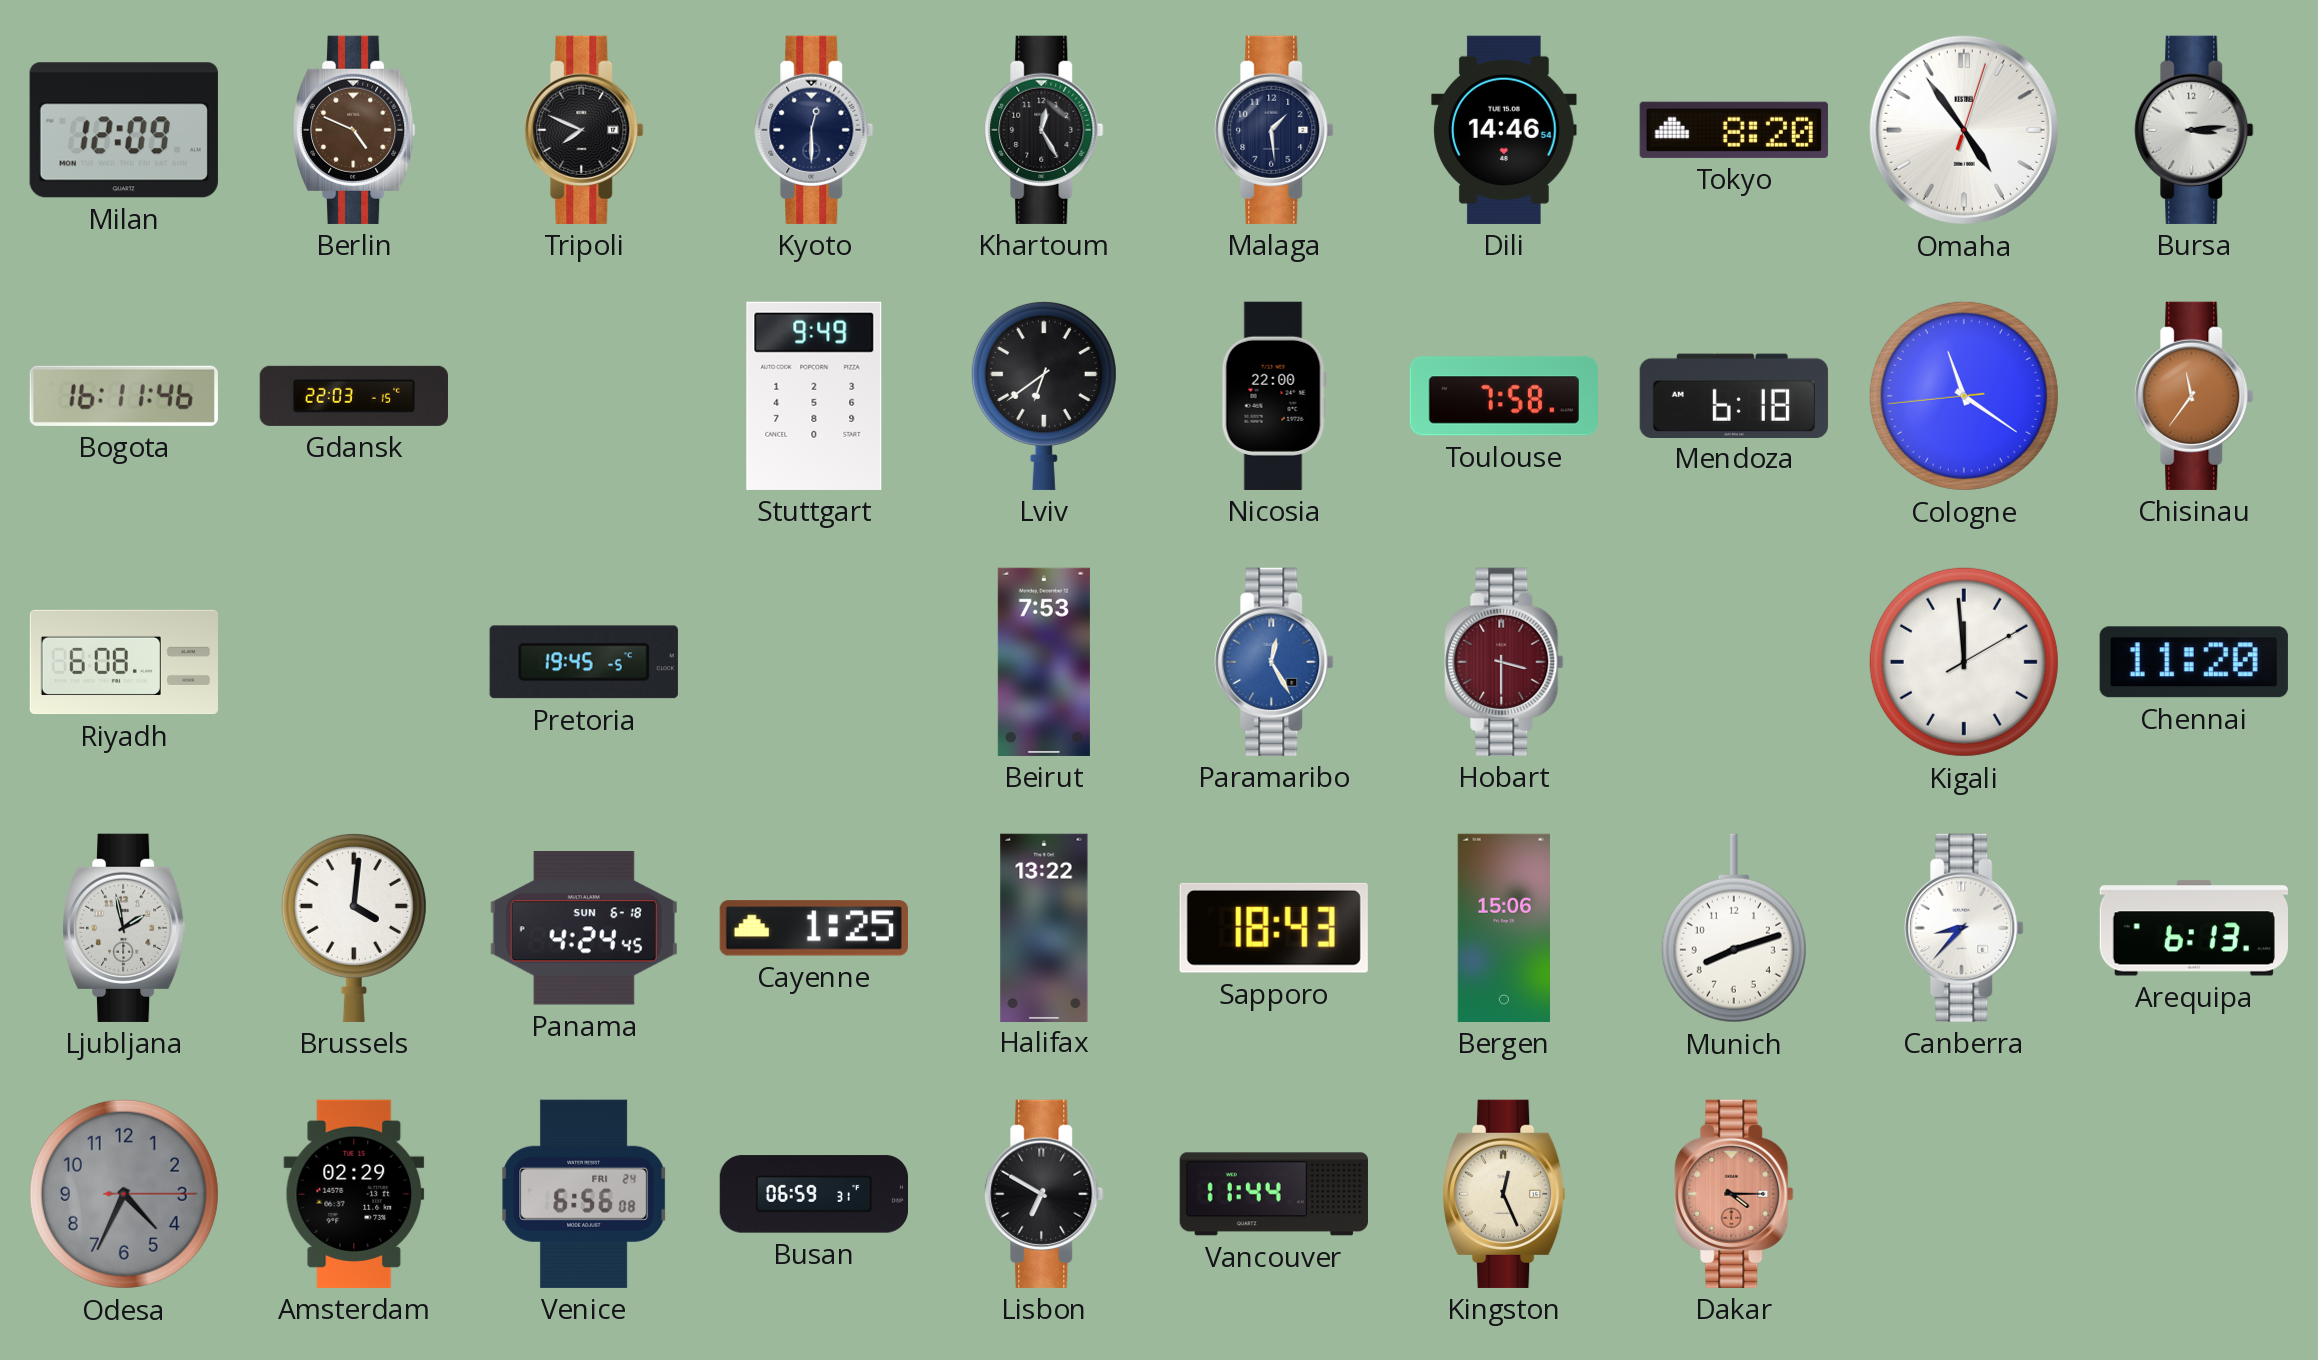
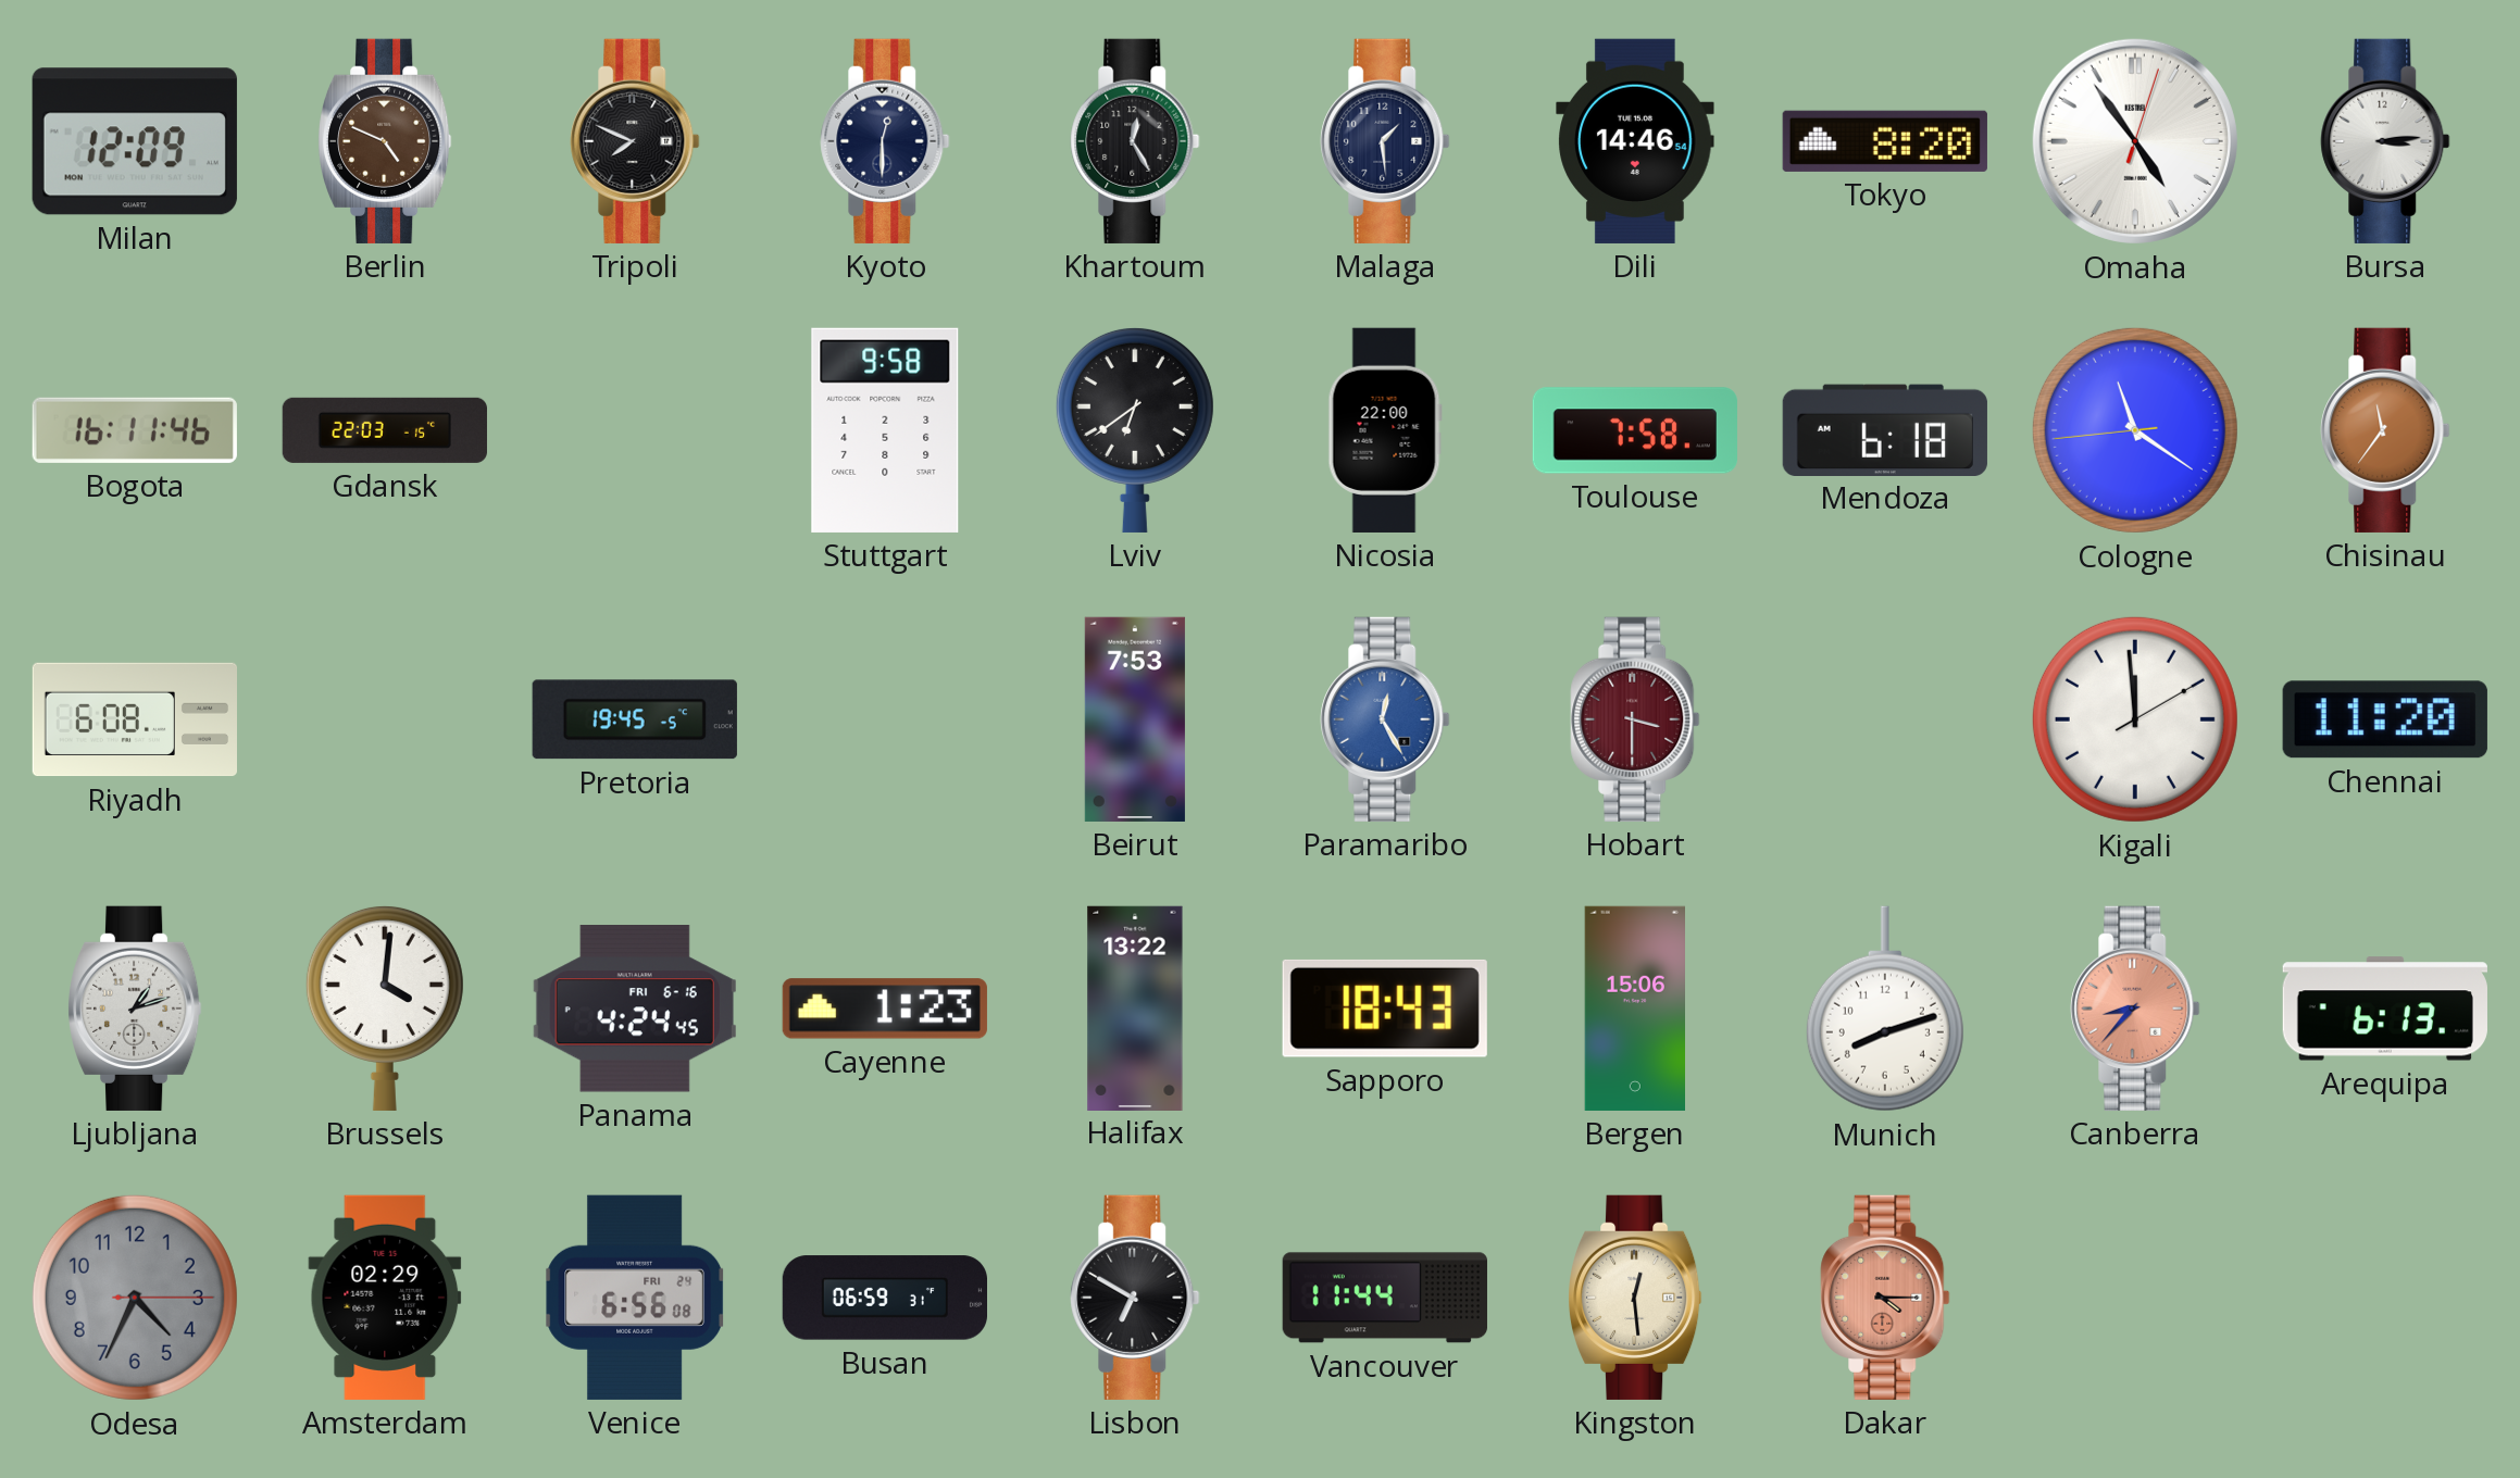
Stuttgart: 9:49 -> 9:58 (885, 430)
Ljubljana: 1:58 -> 1:12 (136, 1009)
Panama date: SUN 6-18 -> FRI 6-16 (635, 1009)
Cayenne: 1:25 -> 1:23 (885, 1009)
Canberra dial: white -> salmon (2135, 1009)
Kingston: 12:26 -> 12:29 (1636, 1298)
